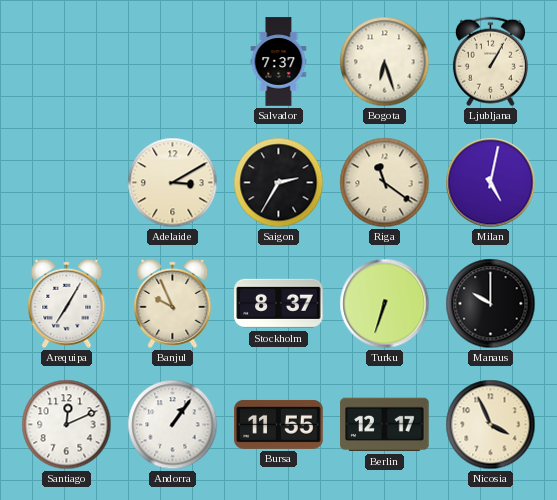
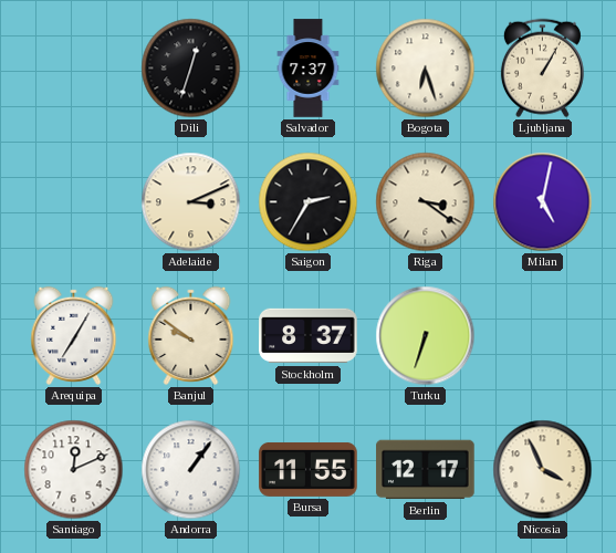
Dili: none -> 12:33 (191, 69)
Adelaide: 3:10 -> 3:11 (191, 202)
Riga: 11:21 -> 3:21 (426, 202)
Banjul: 9:56 -> 9:51 (191, 335)
Manaus: 10:00 -> none (491, 304)
